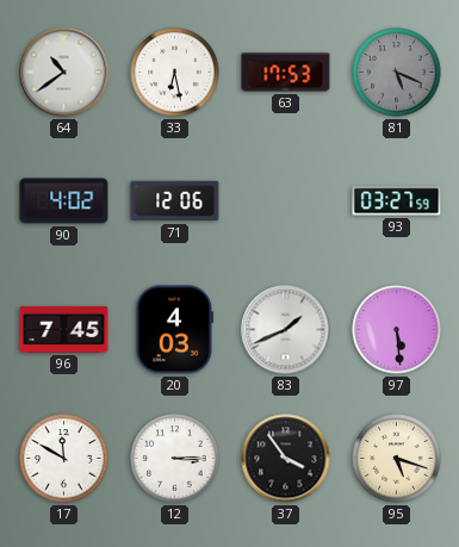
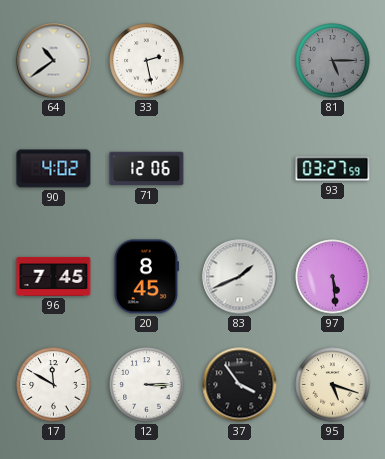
33: 6:28 -> 2:28 (147, 61)
63: 17:53 -> none (286, 73)
81: 5:19 -> 5:15 (333, 61)
20: 4:03 -> 8:45 (146, 277)
